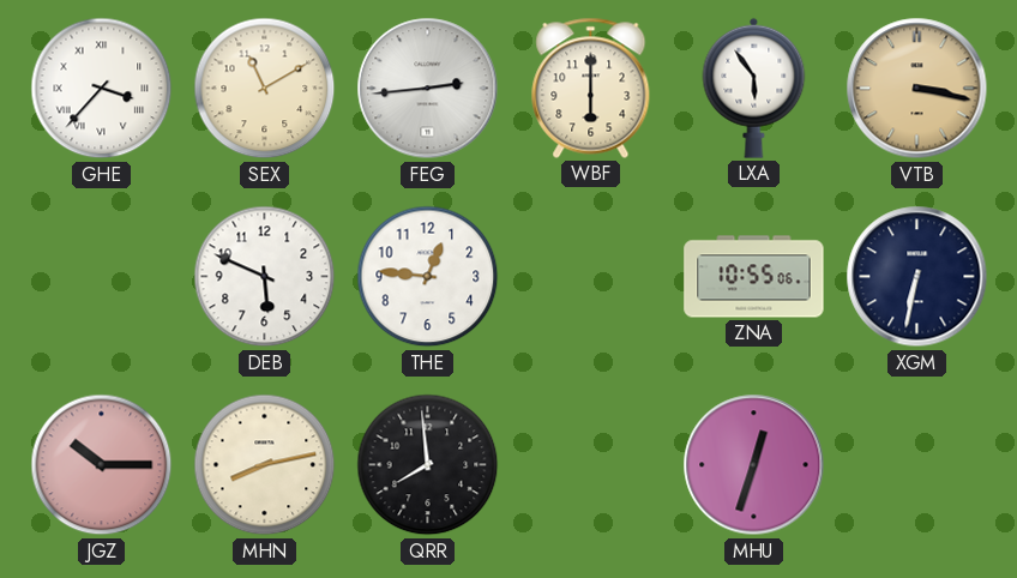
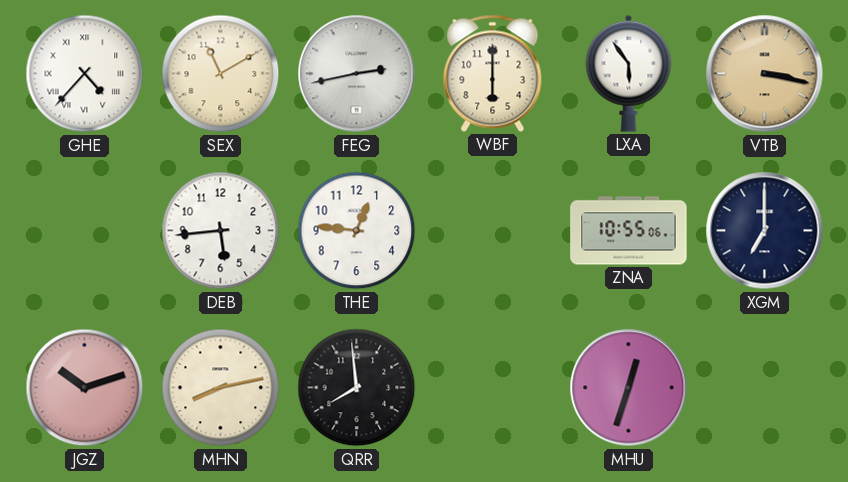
GHE: 3:37 -> 4:37 (85, 74)
FEG: 2:44 -> 2:43 (357, 74)
DEB: 5:49 -> 5:44 (221, 231)
XGM: 6:32 -> 7:00 (765, 231)
JGZ: 10:15 -> 10:12 (85, 388)
